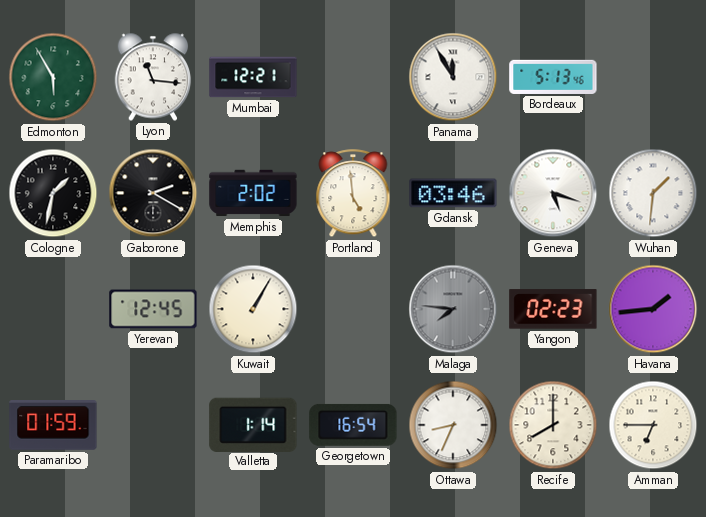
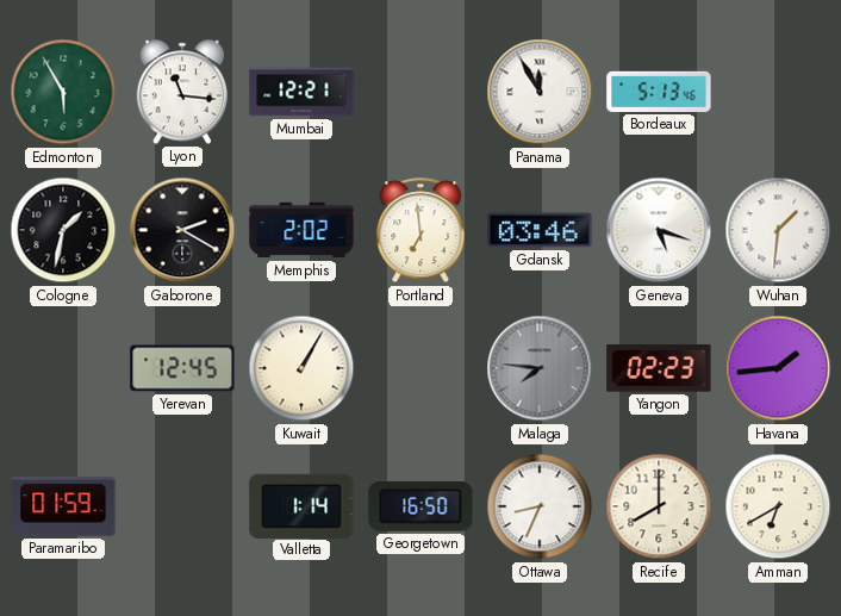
Portland: 4:59 -> 6:59 (420, 231)
Georgetown: 16:54 -> 16:50 (420, 506)
Amman: 6:45 -> 6:40 (778, 506)
